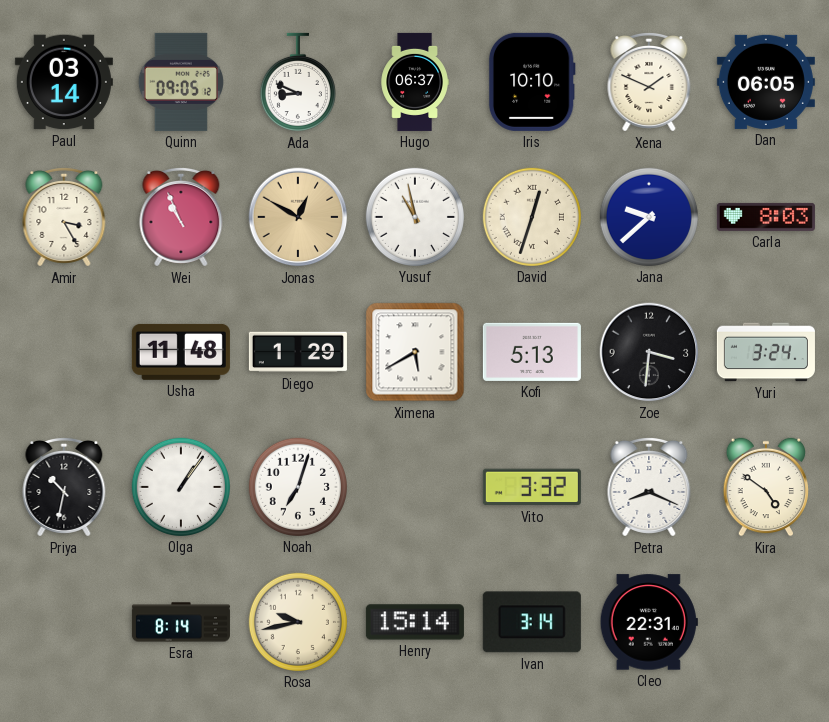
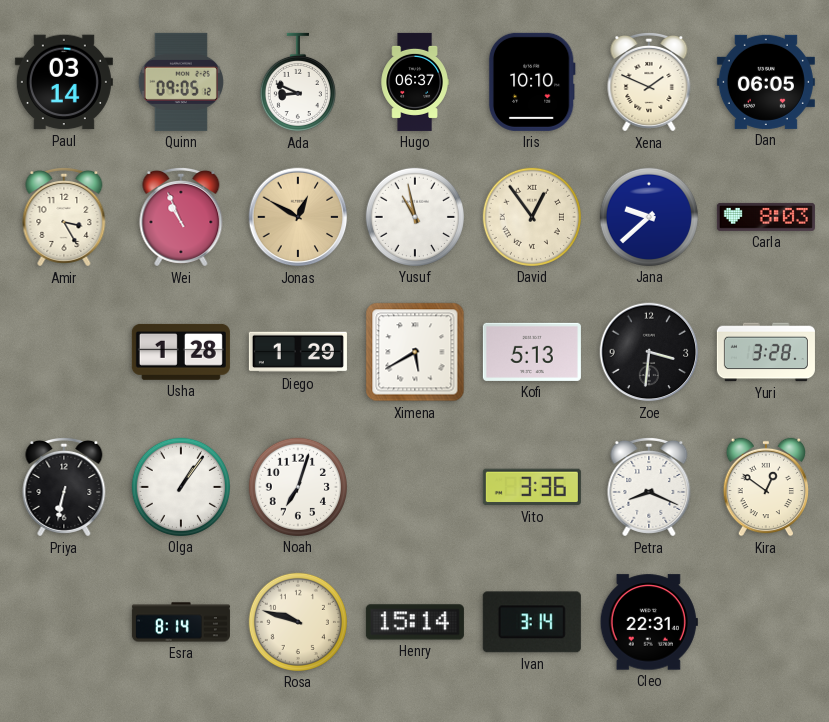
David: 12:33 -> 12:54 (532, 217)
Usha: 11:48 -> 1:28 (181, 352)
Yuri: 3:24 -> 3:28 (766, 352)
Priya: 10:32 -> 6:32 (64, 488)
Vito: 3:32 -> 3:36 (532, 487)
Kira: 4:51 -> 12:51 (765, 487)
Rosa: 9:43 -> 9:48 (298, 622)
